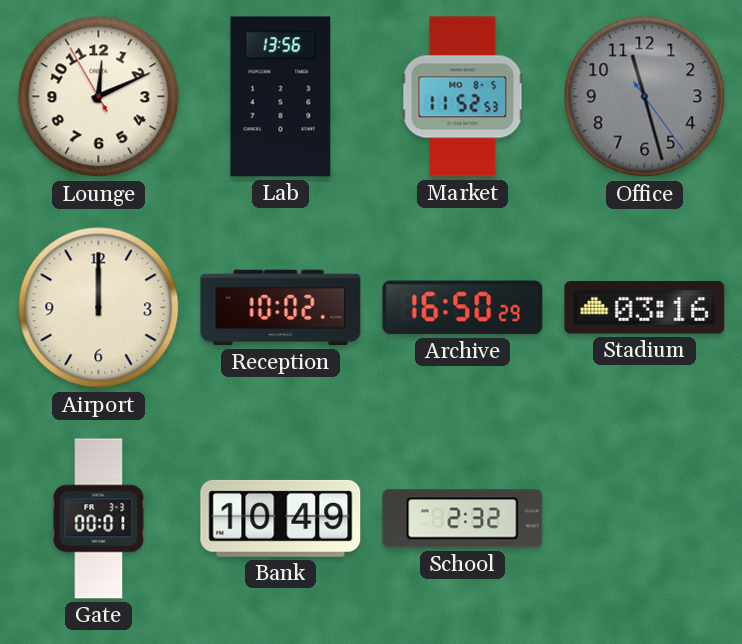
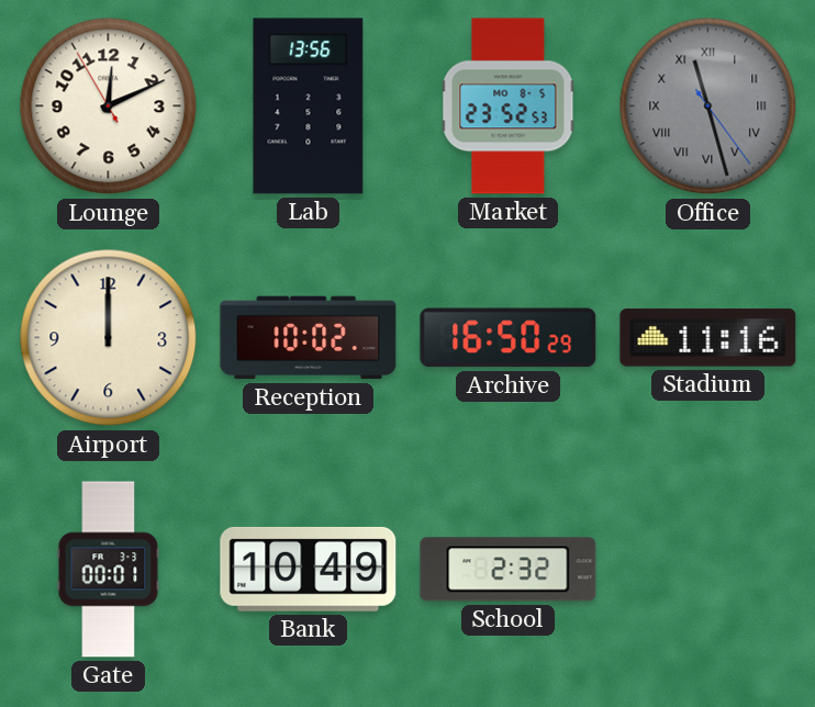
Market: 11:52 -> 23:52 (509, 106)
Office numerals: Arabic -> Roman (708, 106)
Stadium: 03:16 -> 11:16 (708, 338)
